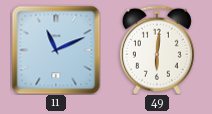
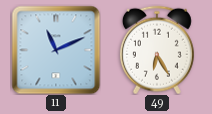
49: 6:01 -> 6:25 (157, 50)
